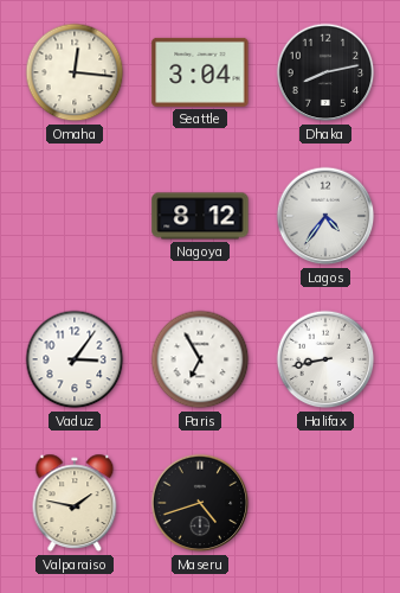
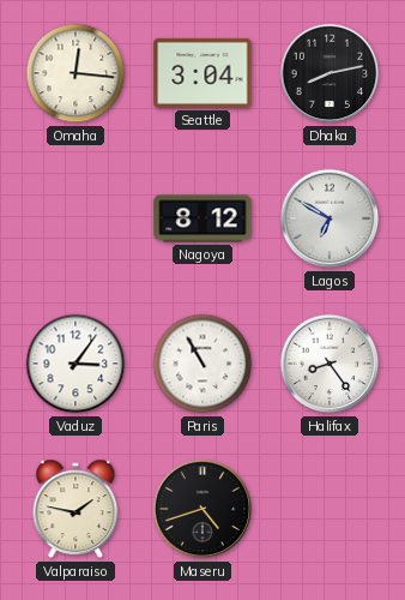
Lagos: 4:36 -> 6:50 (330, 218)
Paris: 6:55 -> 10:55 (202, 364)
Halifax: 8:43 -> 8:24 (330, 364)
